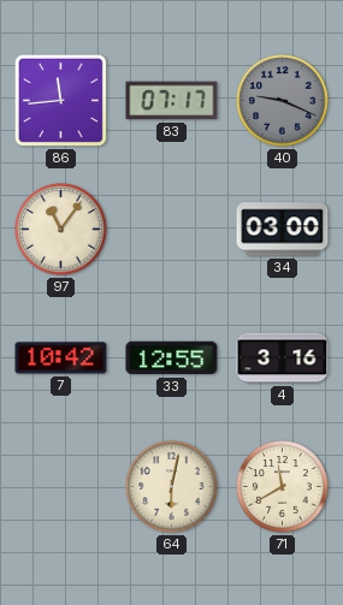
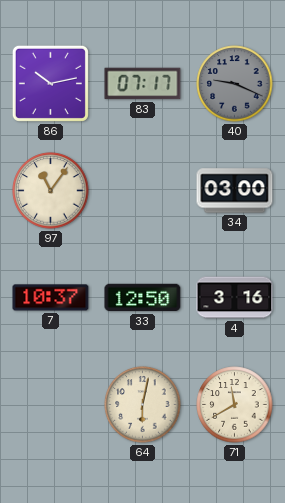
86: 11:44 -> 10:13 (50, 83)
7: 10:42 -> 10:37 (51, 298)
33: 12:55 -> 12:50 (143, 298)
